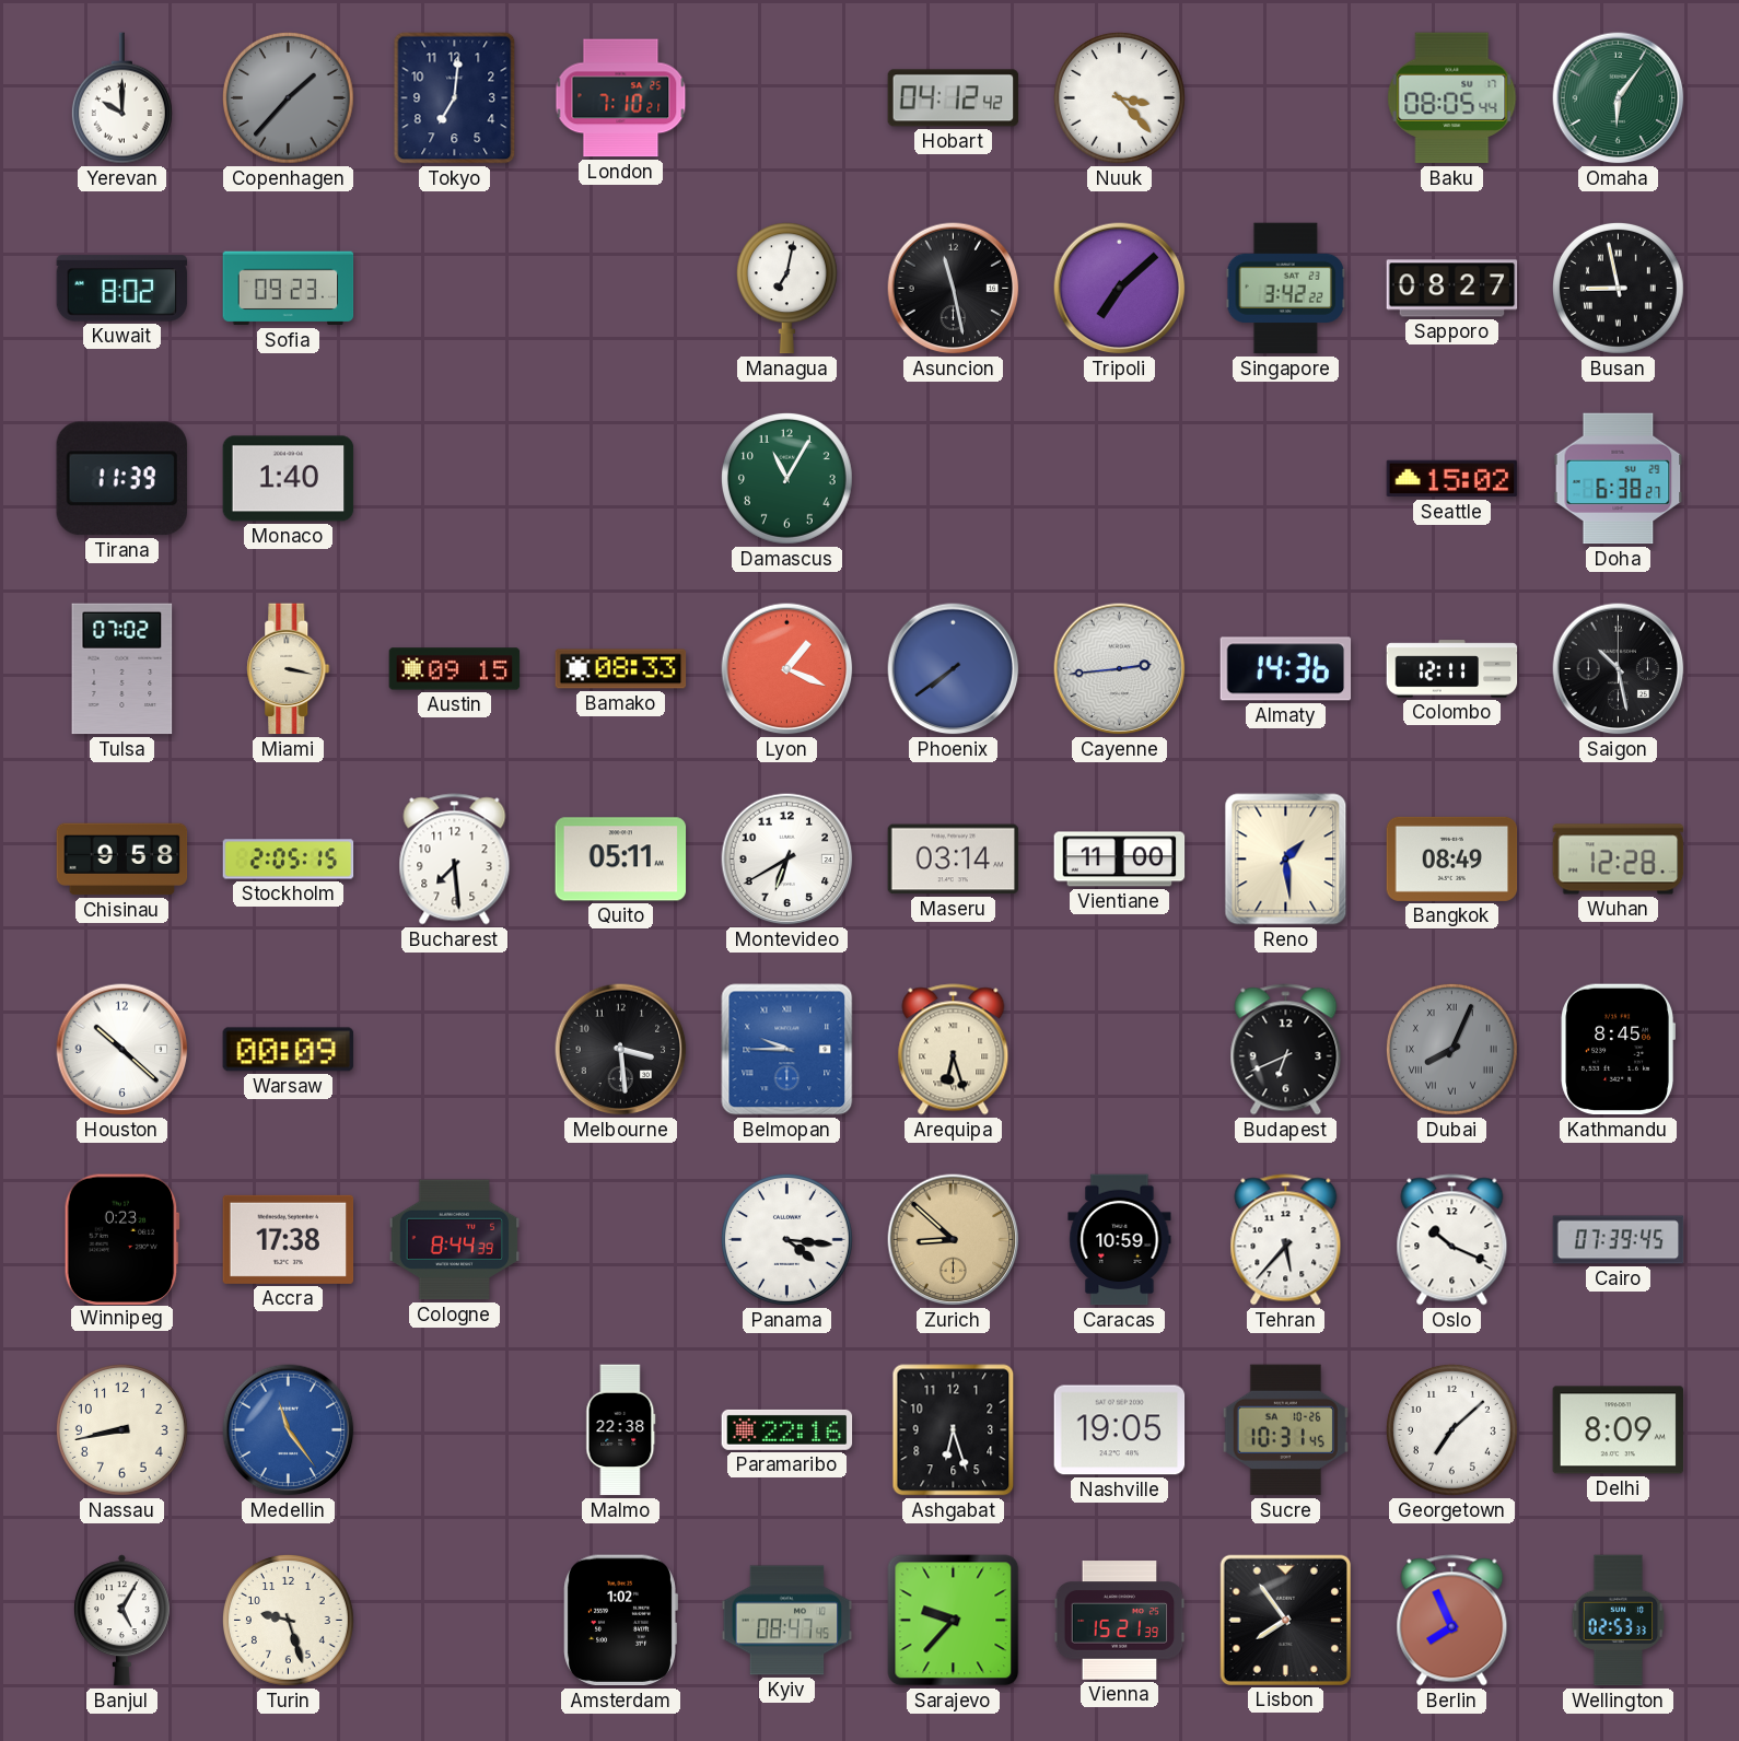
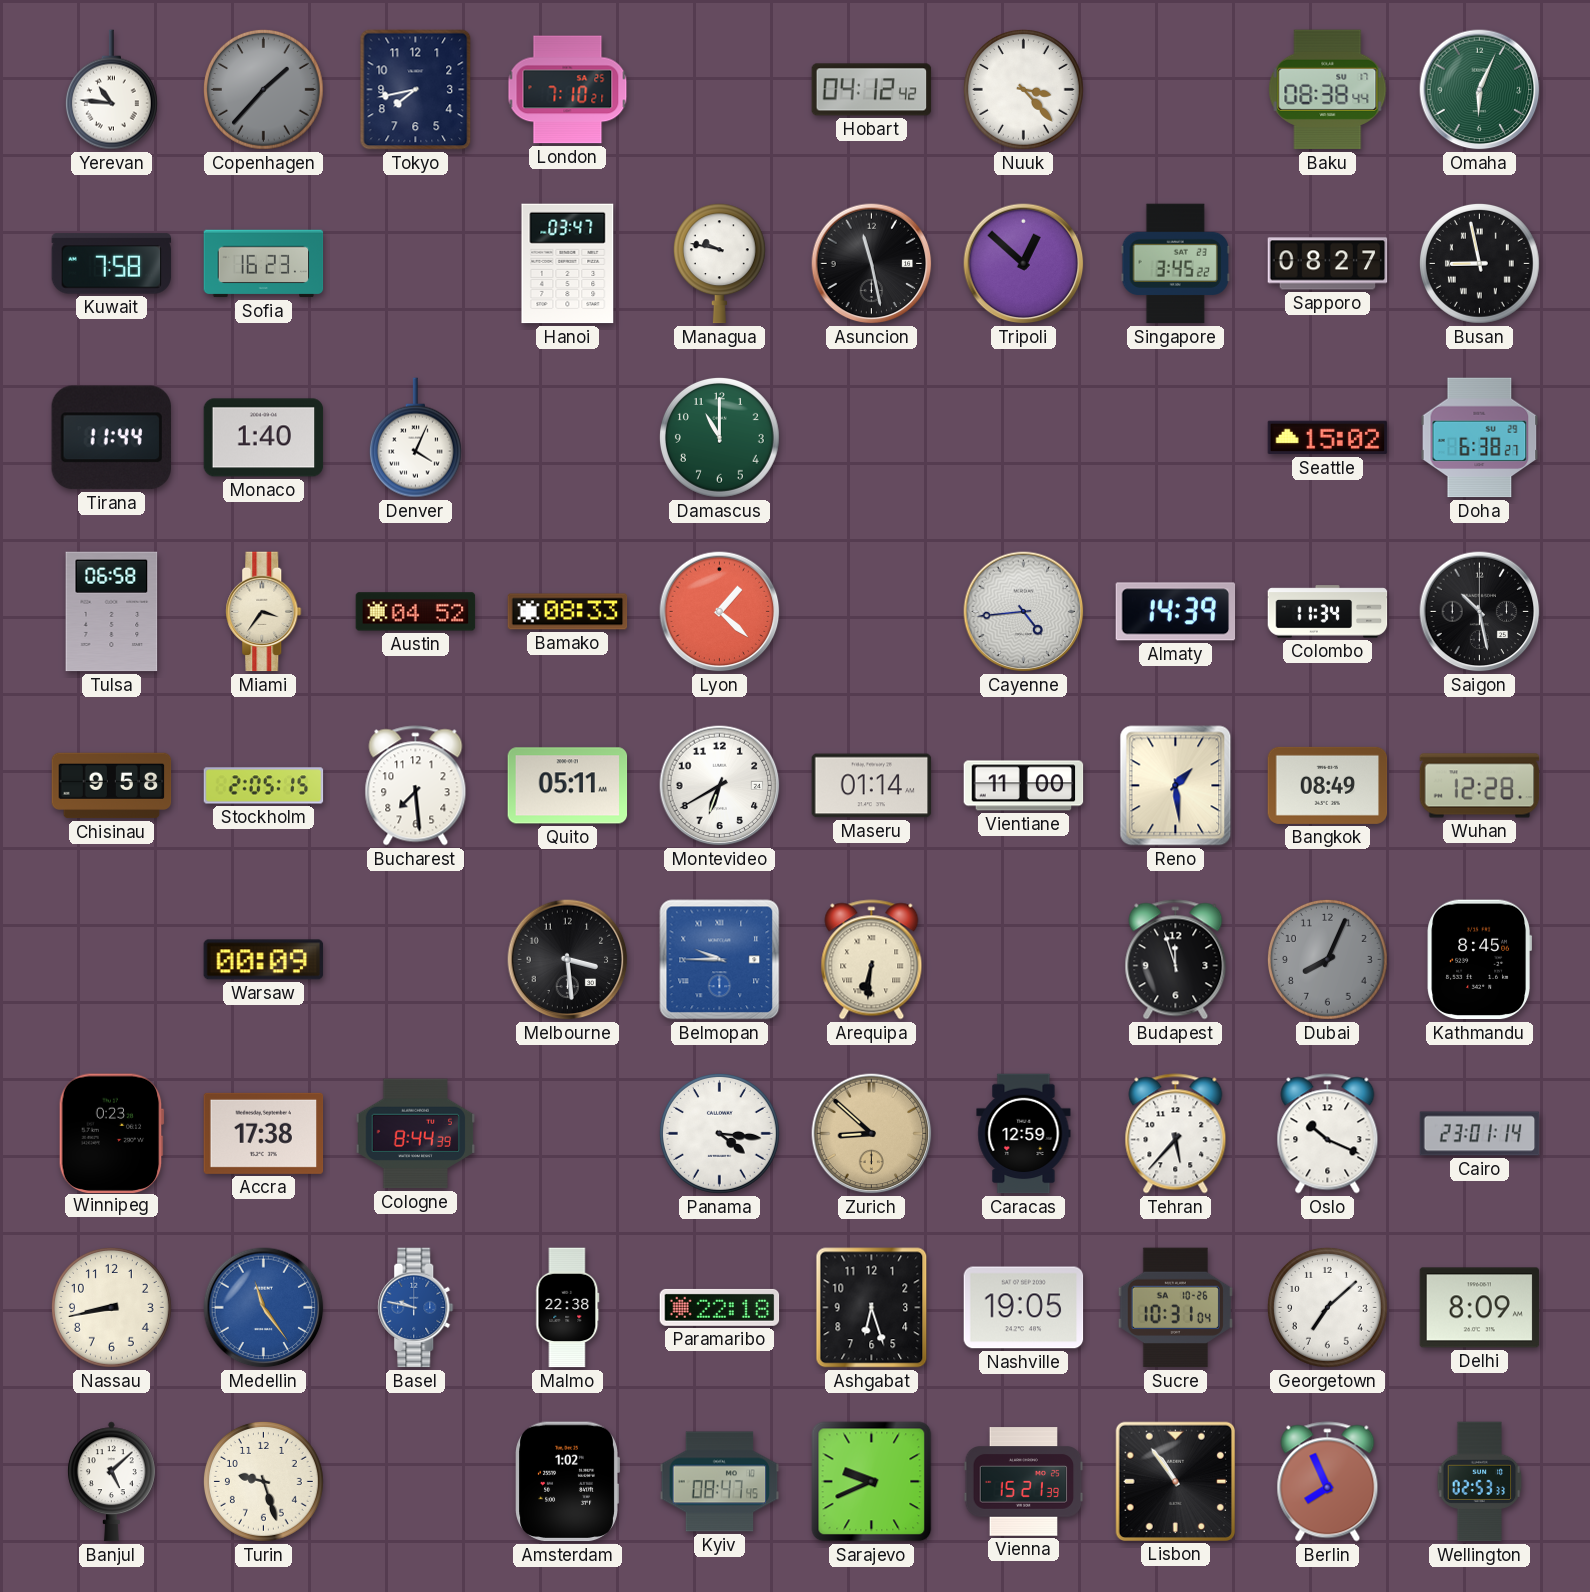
Yerevan: 10:00 -> 10:46 (111, 90)
Tokyo: 7:01 -> 7:43 (416, 90)
Baku: 08:05 -> 08:38 (1328, 90)
Omaha: 6:06 -> 6:04 (1480, 90)
Kuwait: 8:02 -> 7:58 (112, 264)
Sofia: 09:23 -> 16:23 (264, 264)
Hanoi: none -> 03:47 (568, 264)
Managua: 7:02 -> 9:47 (719, 264)
Tripoli: 7:08 -> 12:52 (1024, 264)
Singapore: 3:42 -> 3:45 (1175, 264)
Tirana: 11:39 -> 11:44 (111, 438)
Denver: none -> 4:04 (415, 438)
Damascus: 11:05 -> 11:00 (719, 437)
Tulsa: 07:02 -> 06:58 (112, 612)
Miami: 3:17 -> 3:36 (264, 612)
Austin: 09:15 -> 04:52 (416, 612)
Lyon: 1:19 -> 1:22 (720, 612)
Phoenix: 7:39 -> none (954, 669)
Cayenne: 2:44 -> 4:44 (1024, 612)
Almaty: 14:36 -> 14:39 (1176, 612)
Colombo: 12:11 -> 11:34 (1328, 612)
Maseru: 03:14 -> 01:14 (872, 786)
Houston: 10:22 -> none (122, 1050)
Arequipa: 6:27 -> 6:31 (872, 960)
Budapest: 6:41 -> 11:57 (1176, 960)
Dubai numerals: Roman -> Arabic (1327, 959)
Caracas: 10:59 -> 12:59 (1024, 1134)
Cairo: 07:39 -> 23:01 (1480, 1134)
Basel: none -> 9:47 (416, 1308)
Paramaribo: 22:16 -> 22:18 (720, 1307)
Sucre: 10:31:45 -> 10:31:04 (1175, 1308)
Banjul: 5:05 -> 5:08 (111, 1482)
Sarajevo: 9:37 -> 9:41 (872, 1482)
Lisbon: 7:54 -> 10:54 (1175, 1481)
